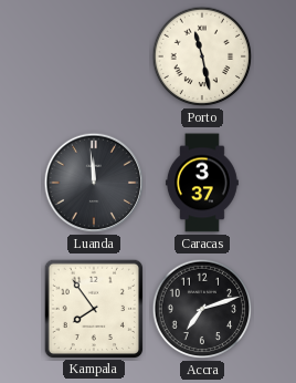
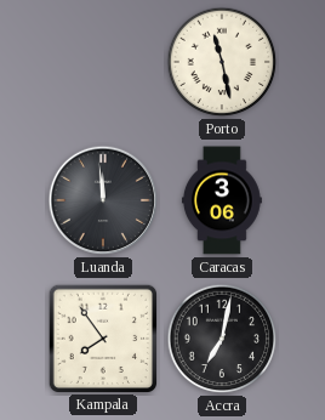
Caracas: 3:37 -> 3:06 (222, 200)
Accra: 7:12 -> 7:02 (222, 339)
